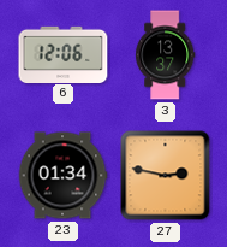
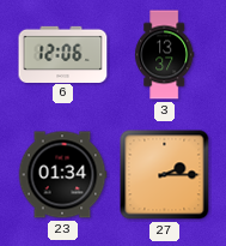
27: 2:47 -> 2:15 (165, 175)
